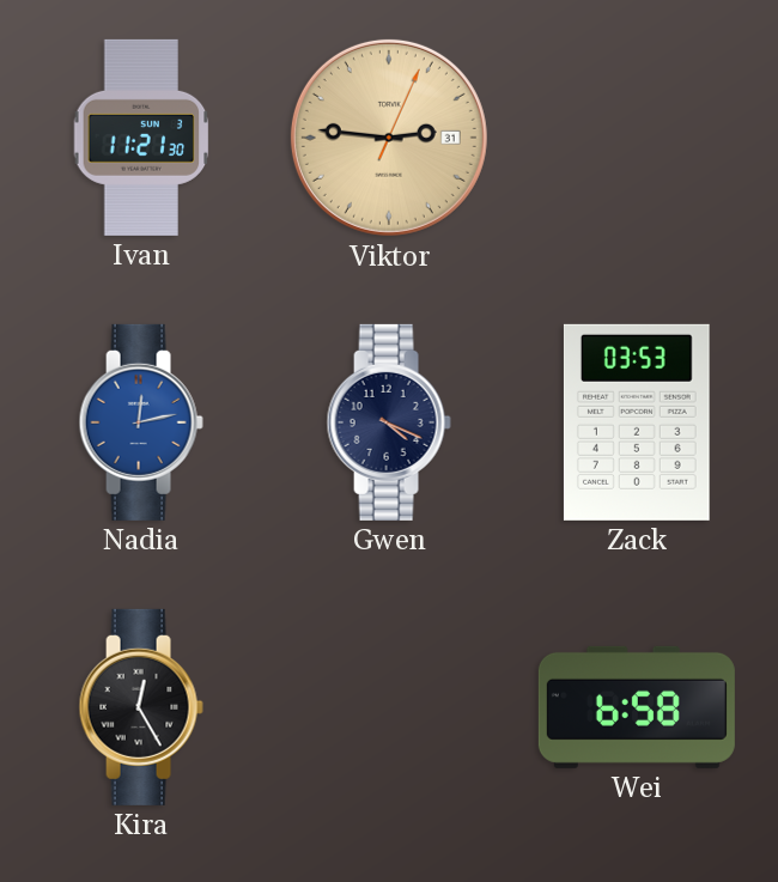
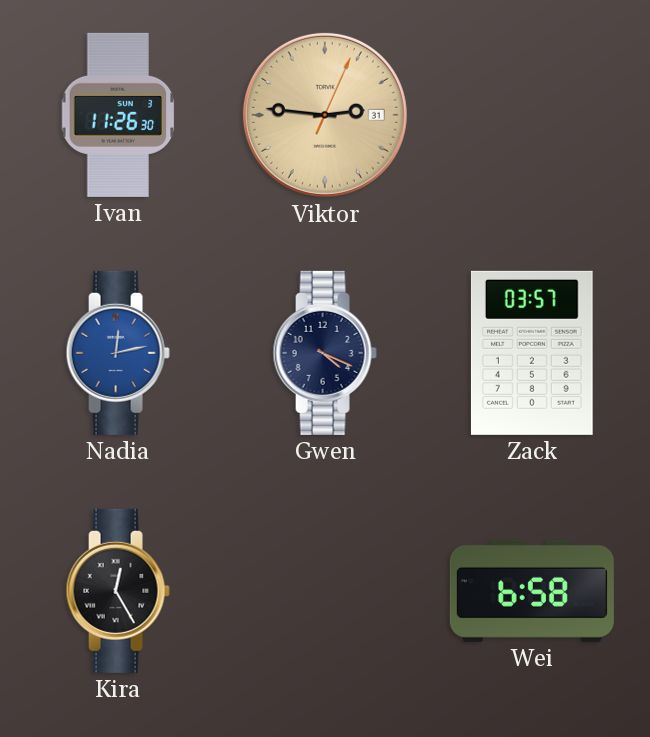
Ivan: 11:21 -> 11:26 (118, 115)
Zack: 03:53 -> 03:57 (532, 353)
